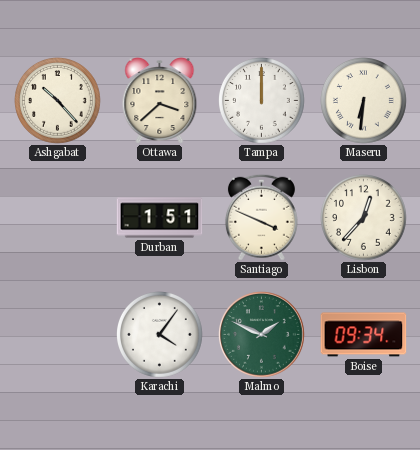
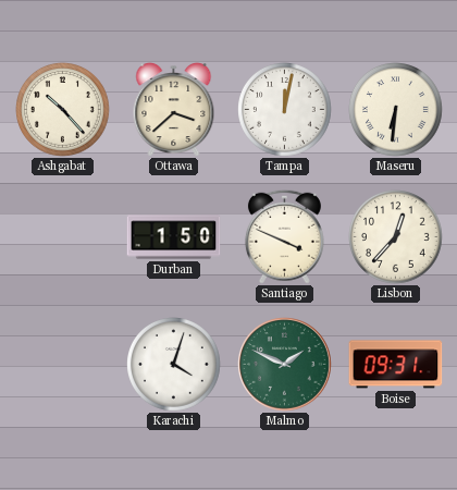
Tampa: 12:00 -> 12:02 (285, 110)
Durban: 1:51 -> 1:50 (174, 237)
Karachi: 4:06 -> 4:03 (174, 365)
Boise: 09:34 -> 09:31 (396, 365)
